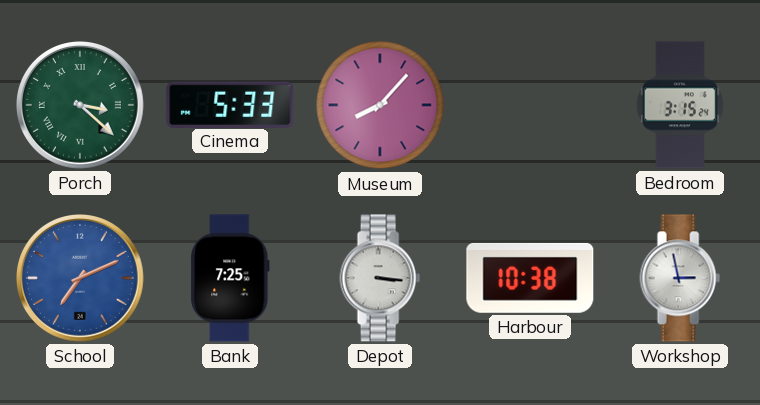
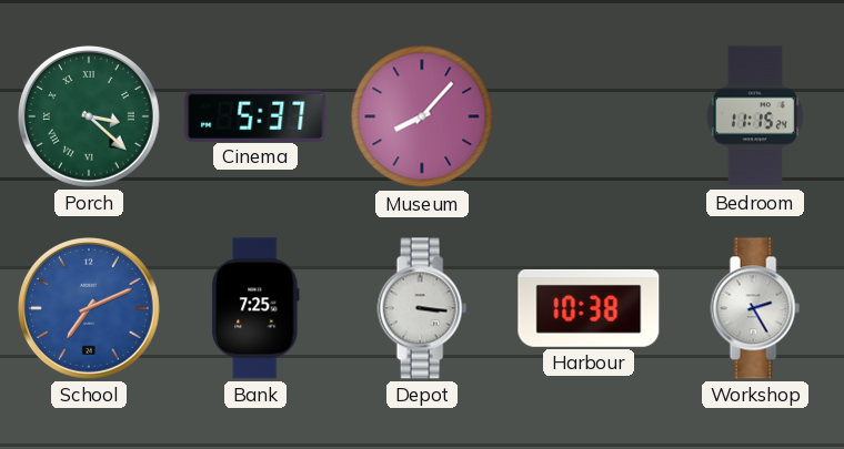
Cinema: 5:33 -> 5:37 (255, 115)
Bedroom: 3:15 -> 11:15 (755, 116)
Workshop: 2:58 -> 2:25 (755, 308)
